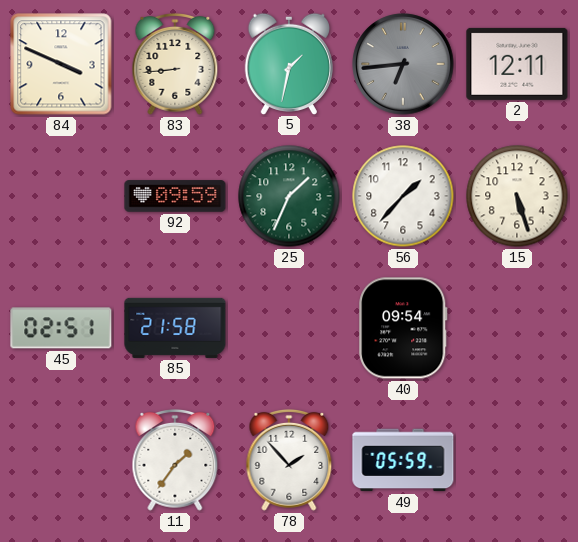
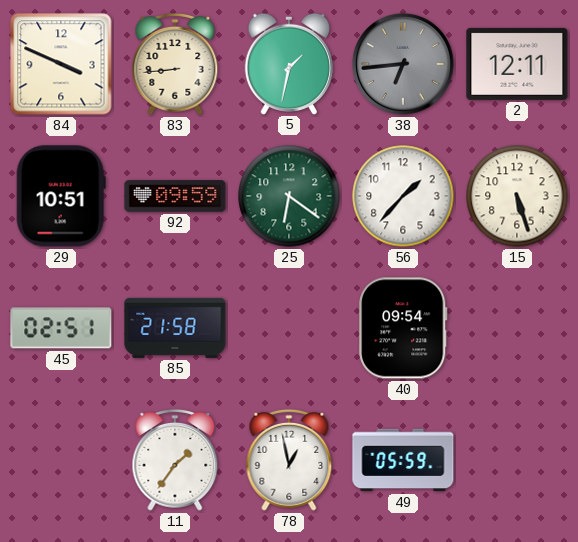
29: none -> 10:51 (61, 196)
25: 1:34 -> 6:21 (289, 196)
78: 1:53 -> 12:58 (289, 460)
